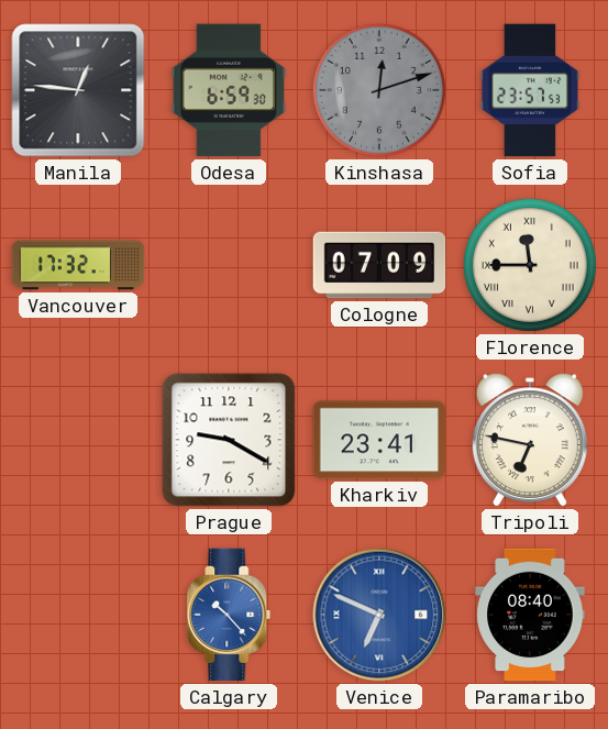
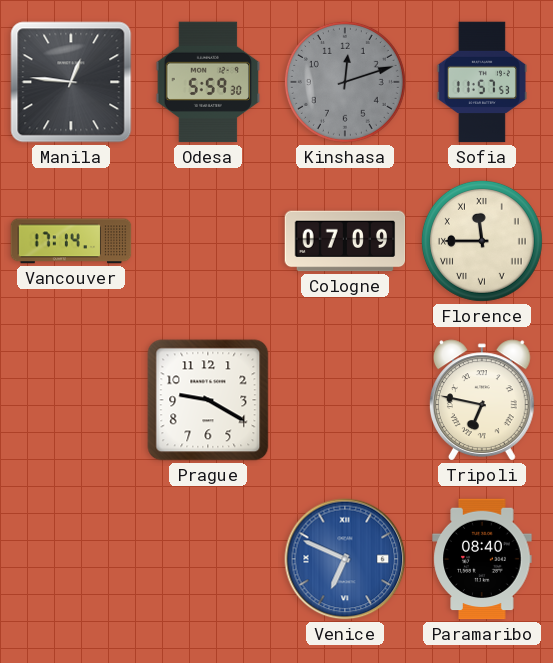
Odesa: 6:59 -> 5:59 (208, 82)
Sofia: 23:57 -> 11:57 (481, 82)
Vancouver: 17:32 -> 17:14 (71, 241)
Kharkiv: 23:41 -> none (379, 440)
Calgary: 10:23 -> none (229, 615)
